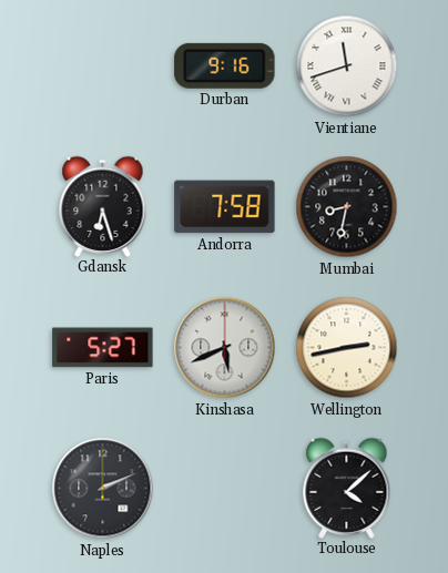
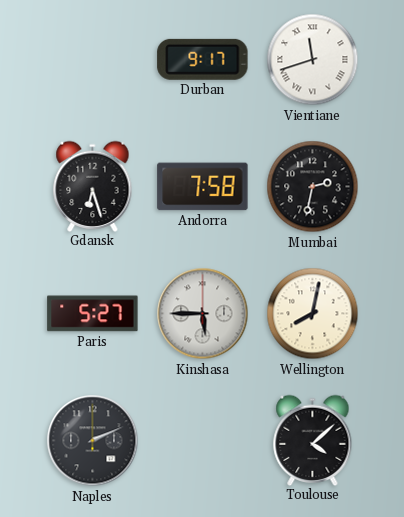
Durban: 9:16 -> 9:17 (203, 59)
Mumbai: 8:32 -> 2:32 (313, 187)
Kinshasa: 5:41 -> 5:45 (203, 314)
Wellington: 2:43 -> 8:02 (313, 314)
